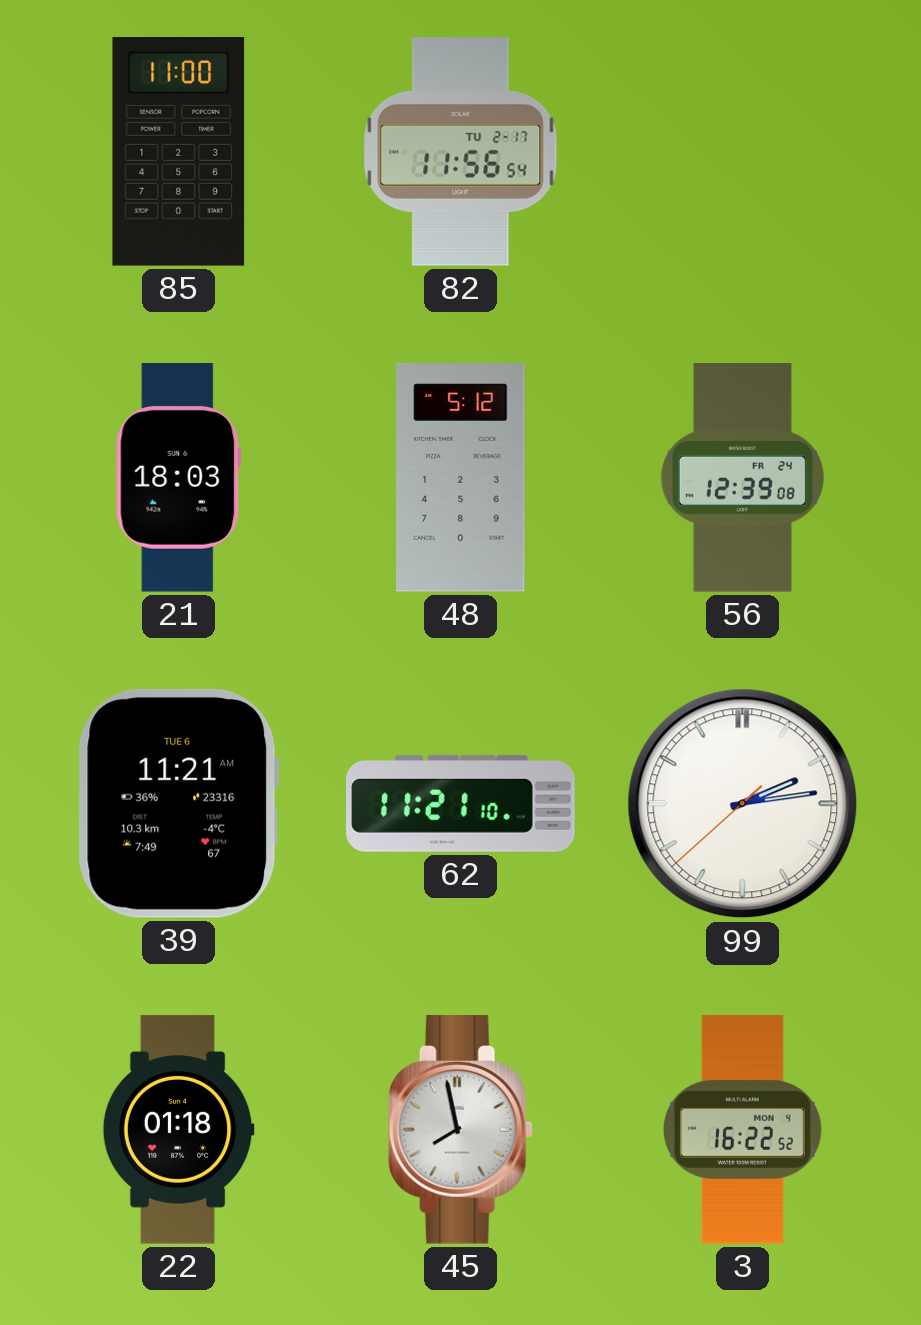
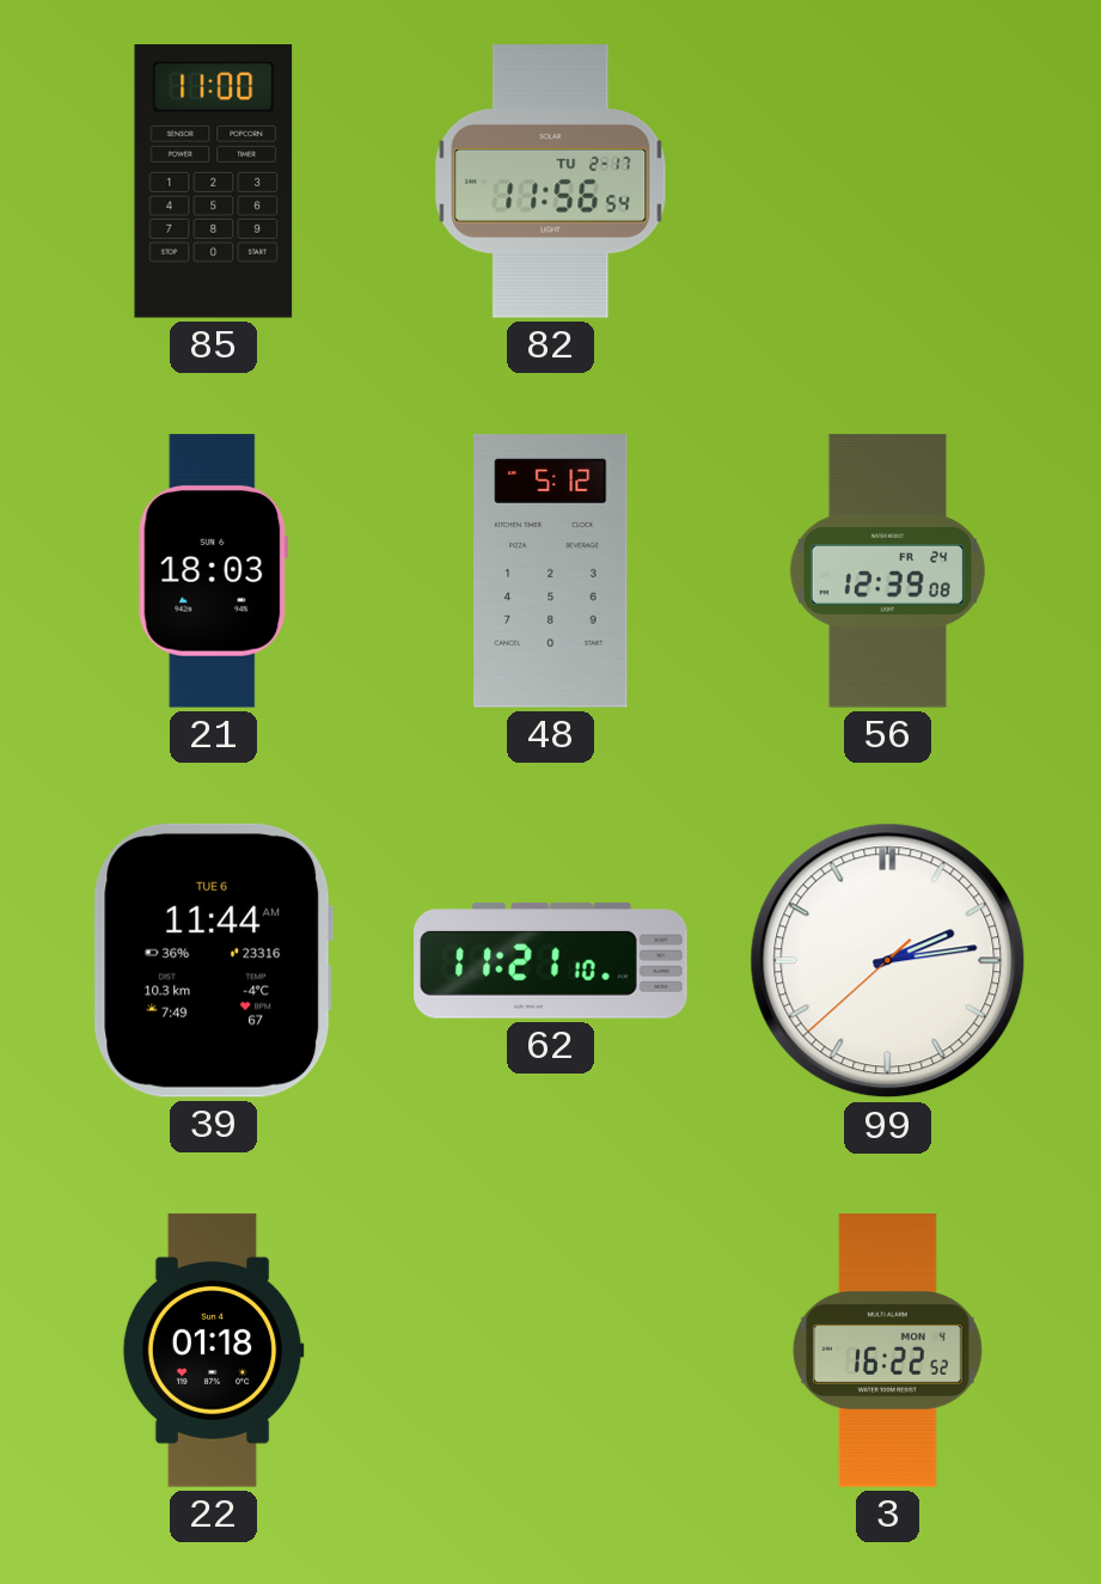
39: 11:21 -> 11:44 (214, 960)
45: 7:58 -> none (460, 1130)
